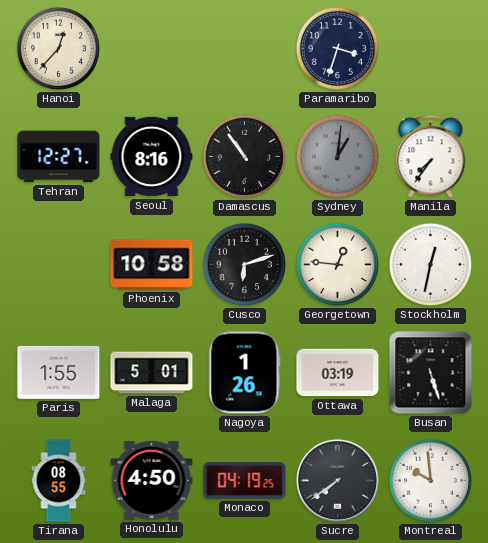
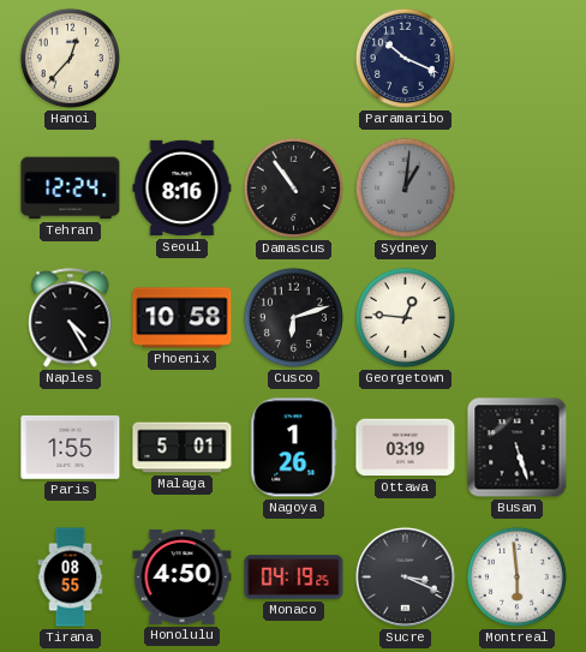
Paramaribo: 3:33 -> 10:19 (405, 58)
Tehran: 12:27 -> 12:24 (71, 189)
Manila: 7:36 -> none (431, 157)
Naples: none -> 4:25 (71, 318)
Stockholm: 12:32 -> none (430, 264)
Sucre: 7:39 -> 3:19 (405, 576)
Montreal: 9:59 -> 5:59 (516, 576)
